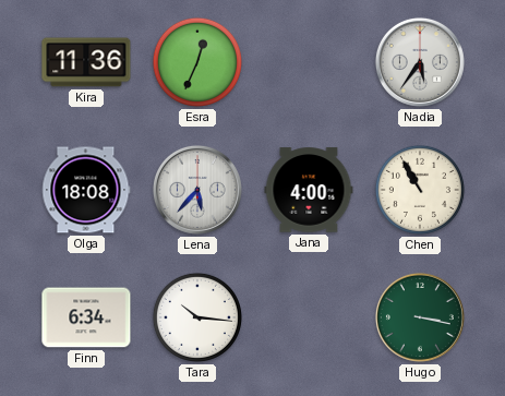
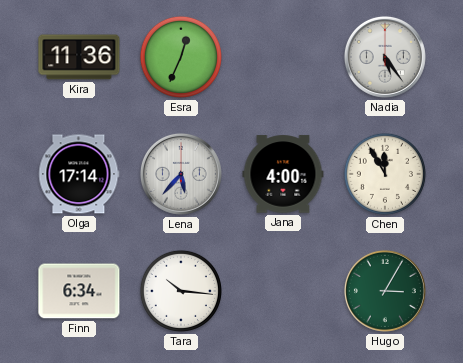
Nadia: 5:36 -> 5:24 (385, 57)
Olga: 18:08 -> 17:14 (79, 174)
Chen: 10:55 -> 11:55 (385, 174)
Hugo: 3:17 -> 3:05 (385, 291)
